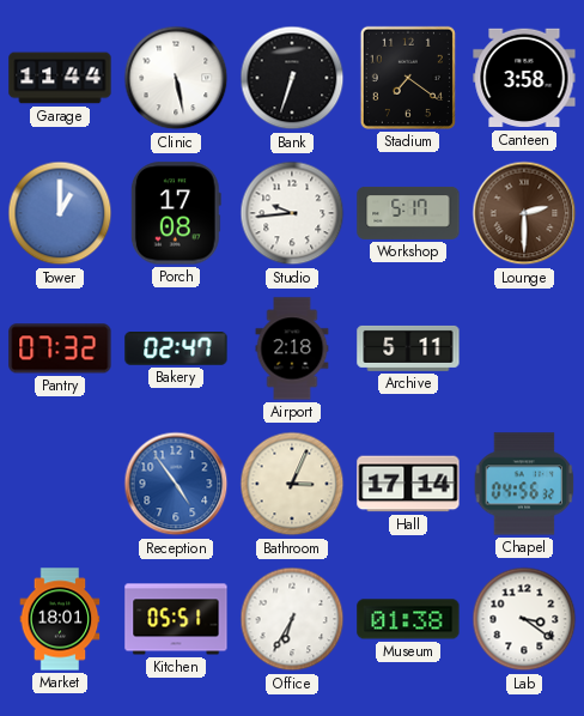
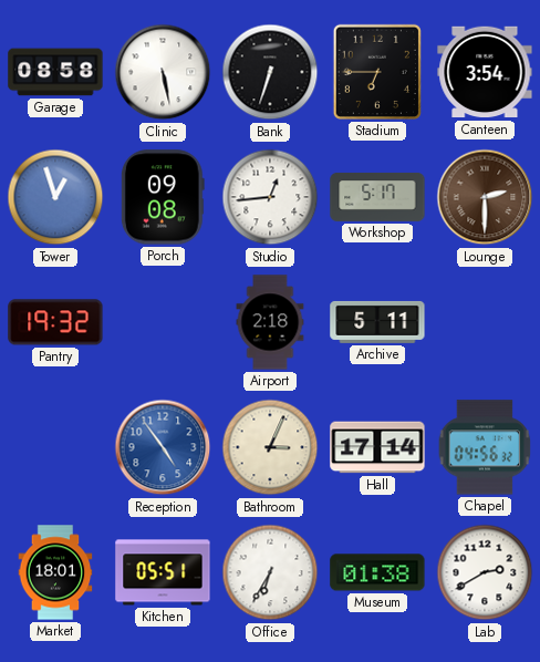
Garage: 11:44 -> 08:58 (55, 72)
Stadium: 7:21 -> 6:45 (377, 72)
Canteen: 3:58 -> 3:54 (485, 72)
Tower: 1:00 -> 12:57 (55, 197)
Porch: 17:08 -> 09:08 (163, 197)
Studio: 9:44 -> 12:44 (270, 197)
Pantry: 07:32 -> 19:32 (55, 322)
Bakery: 02:47 -> none (176, 350)
Lab: 3:21 -> 2:40 (485, 572)
